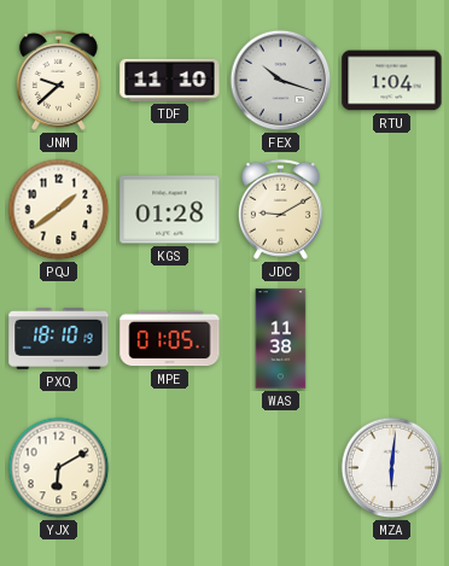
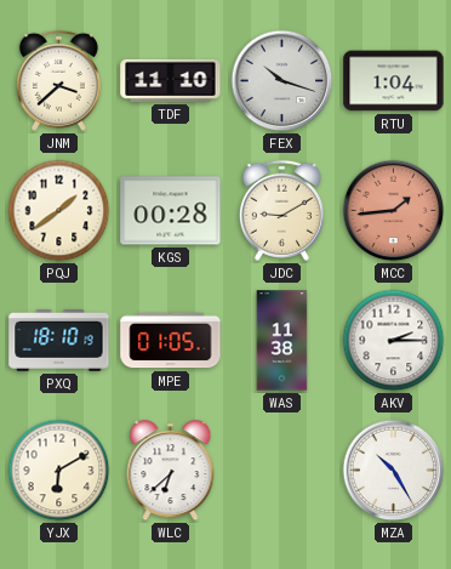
JNM: 9:38 -> 3:38 (58, 80)
KGS: 01:28 -> 00:28 (171, 211)
MCC: none -> 1:44 (394, 211)
AKV: none -> 2:15 (394, 341)
WLC: none -> 6:38 (171, 471)
MZA: 6:01 -> 10:25 (394, 471)
